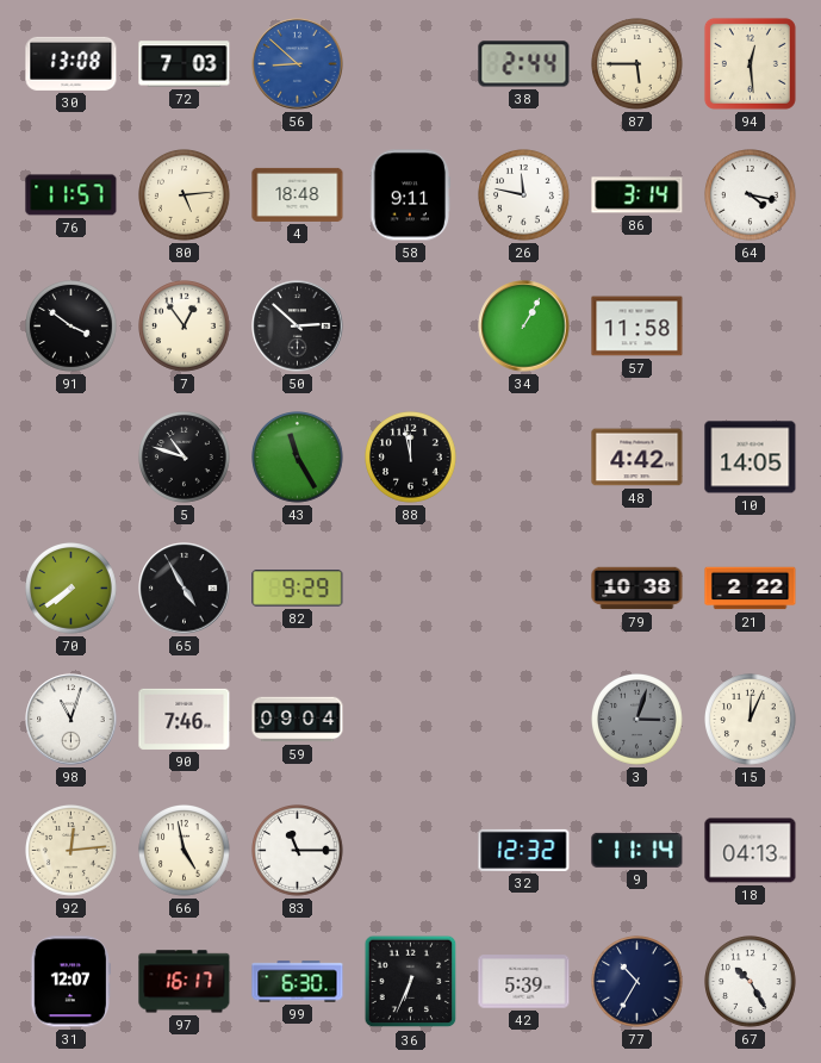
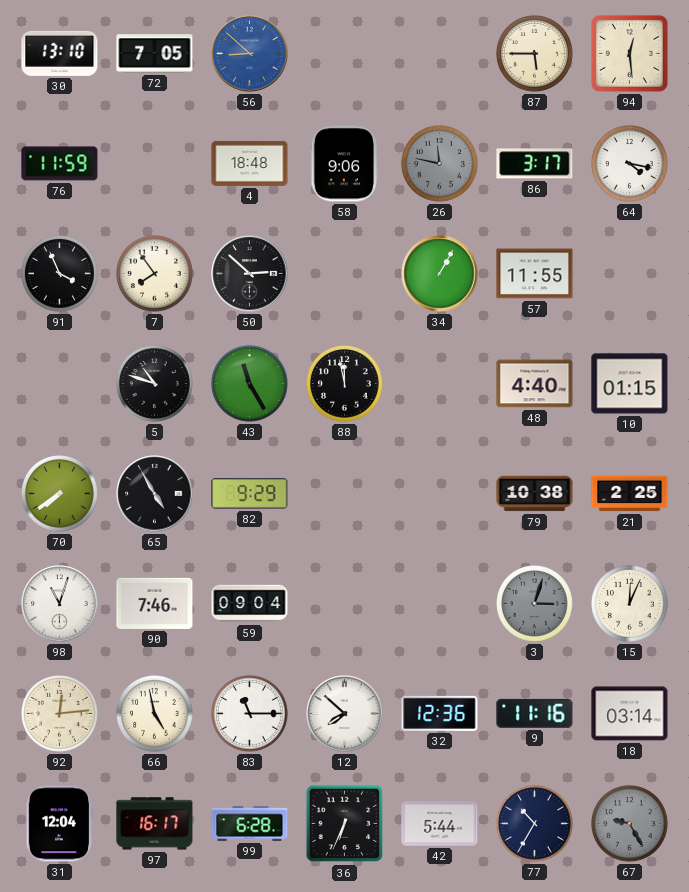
30: 13:08 -> 13:10 (60, 53)
72: 7:03 -> 7:05 (155, 54)
38: 2:44 -> none (524, 64)
76: 11:57 -> 11:59 (60, 164)
80: 5:14 -> none (185, 195)
58: 9:11 -> 9:06 (345, 164)
26 dial: white -> grey (440, 164)
86: 3:14 -> 3:17 (535, 164)
91: 3:51 -> 3:56 (60, 274)
7: 12:54 -> 7:54 (155, 274)
57: 11:58 -> 11:55 (535, 274)
48: 4:42 -> 4:40 (535, 384)
10: 14:05 -> 01:15 (630, 384)
21: 2:22 -> 2:25 (630, 494)
12: none -> 7:52 (345, 714)
32: 12:32 -> 12:36 (440, 713)
9: 11:14 -> 11:16 (535, 713)
18: 04:13 -> 03:14 (630, 714)
31: 12:07 -> 12:04 (59, 824)
99: 6:30 -> 6:28 (250, 824)
42: 5:39 -> 5:44 (440, 824)
67: 10:25 -> 9:25 (630, 824)
67 dial: white -> grey (630, 824)
